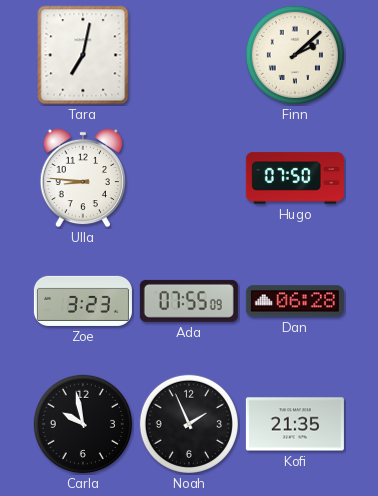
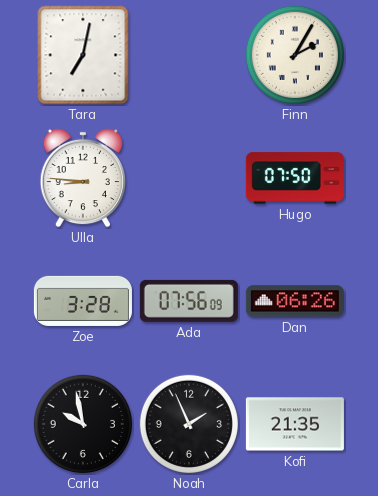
Finn: 2:08 -> 2:05 (295, 55)
Zoe: 3:23 -> 3:28 (83, 301)
Ada: 07:55 -> 07:56 (189, 301)
Dan: 06:28 -> 06:26 (295, 301)
